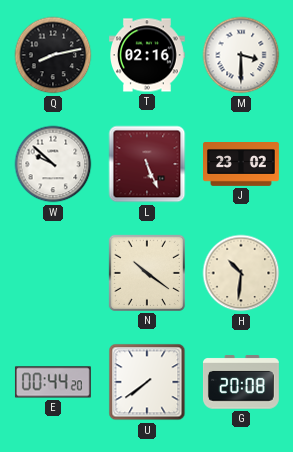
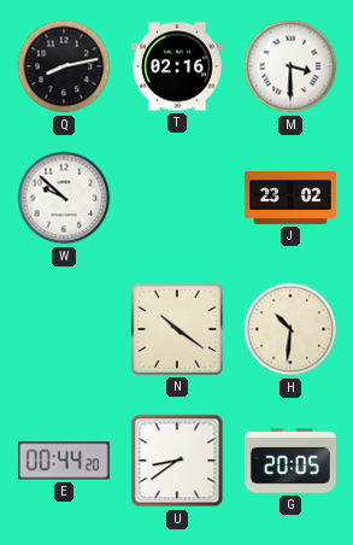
L: 5:26 -> none (147, 164)
U: 7:39 -> 8:39 (177, 461)
G: 20:08 -> 20:05 (290, 461)
